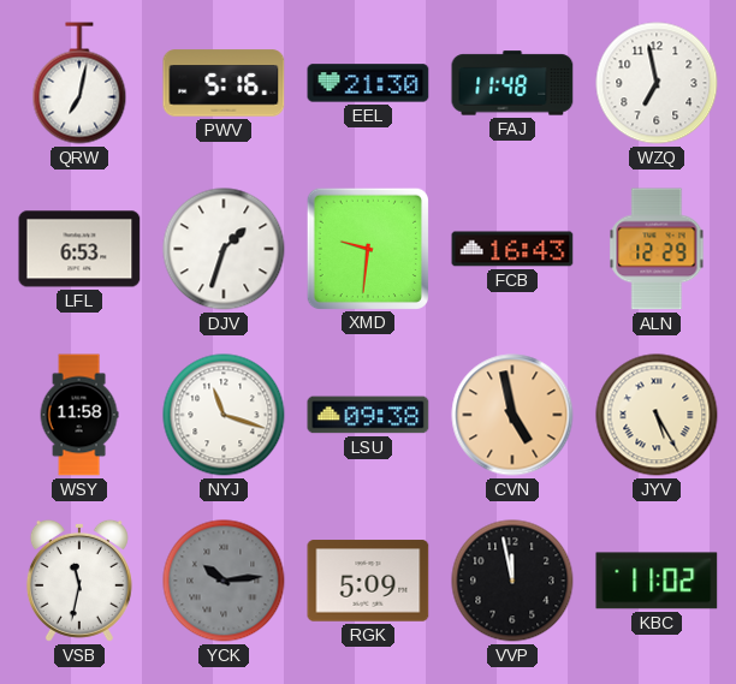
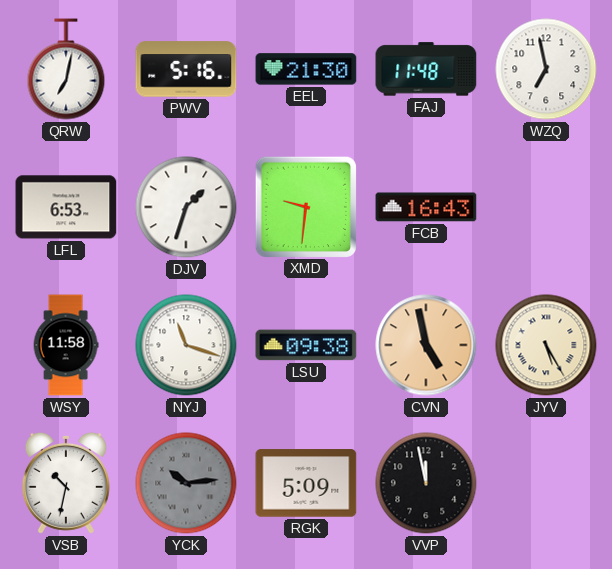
ALN: 12:29 -> none (657, 249)
VSB: 11:32 -> 10:32 (66, 483)
KBC: 11:02 -> none (657, 581)
